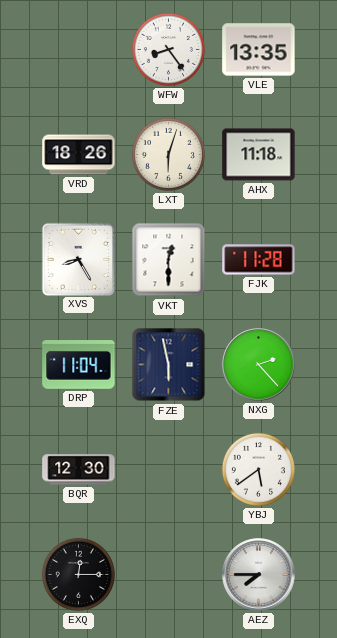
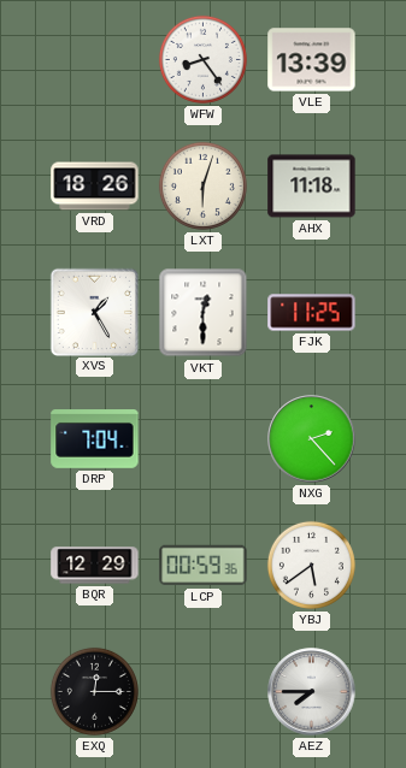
VLE: 13:35 -> 13:39 (312, 60)
XVS: 8:25 -> 1:25 (94, 312)
FJK: 11:28 -> 11:25 (312, 313)
DRP: 11:04 -> 7:04 (95, 439)
FZE: 5:58 -> none (169, 365)
BQR: 12:30 -> 12:29 (95, 566)
LCP: none -> 00:59 (204, 566)
